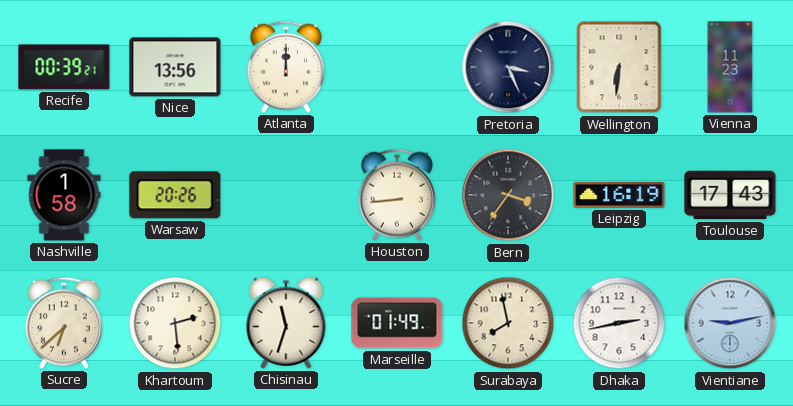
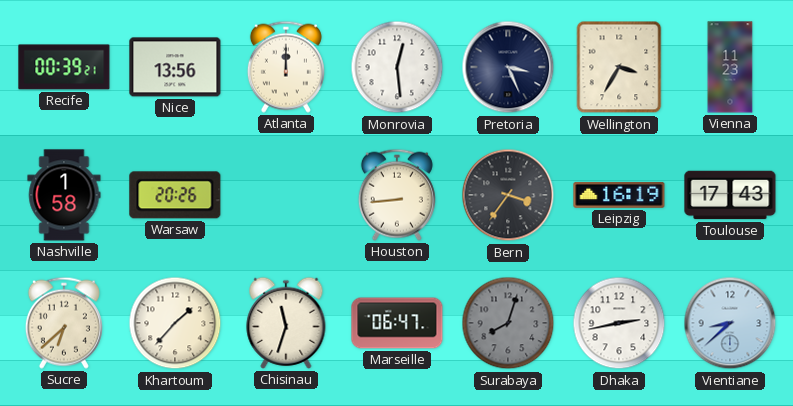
Monrovia: none -> 12:29 (397, 67)
Wellington: 6:31 -> 3:35 (619, 67)
Khartoum: 2:29 -> 1:37 (175, 323)
Marseille: 01:49 -> 06:47 (397, 323)
Surabaya: 7:58 -> 8:03 (508, 323)
Surabaya dial: cream -> grey (508, 323)
Vientiane: 9:13 -> 8:38 (730, 323)
